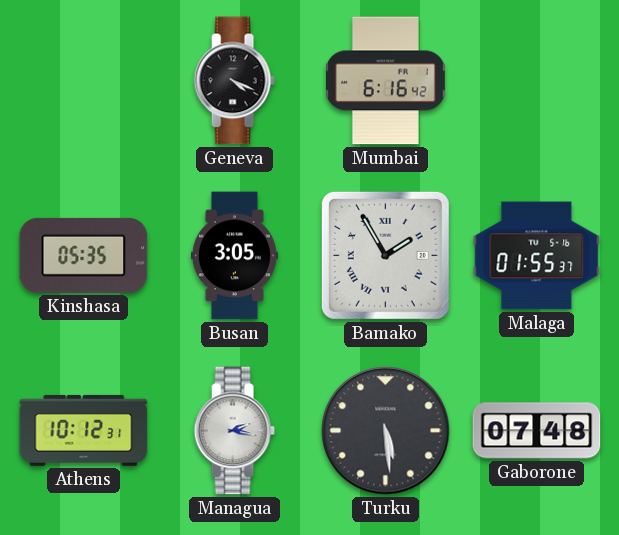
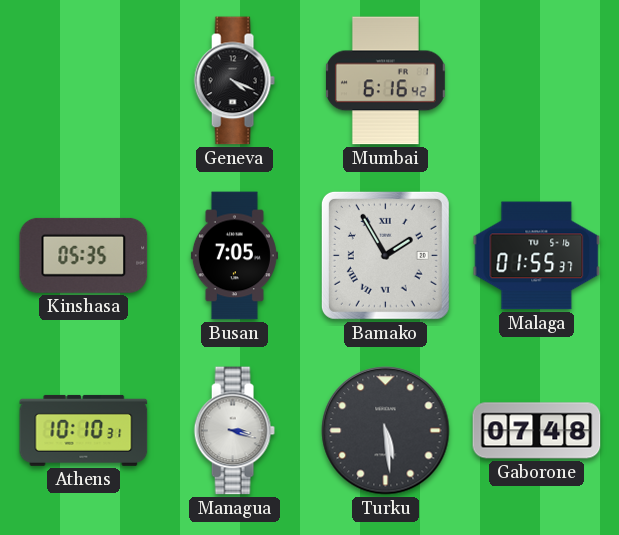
Busan: 3:05 -> 7:05 (234, 256)
Athens: 10:12 -> 10:10 (84, 430)
Managua: 2:17 -> 3:18 (234, 431)
